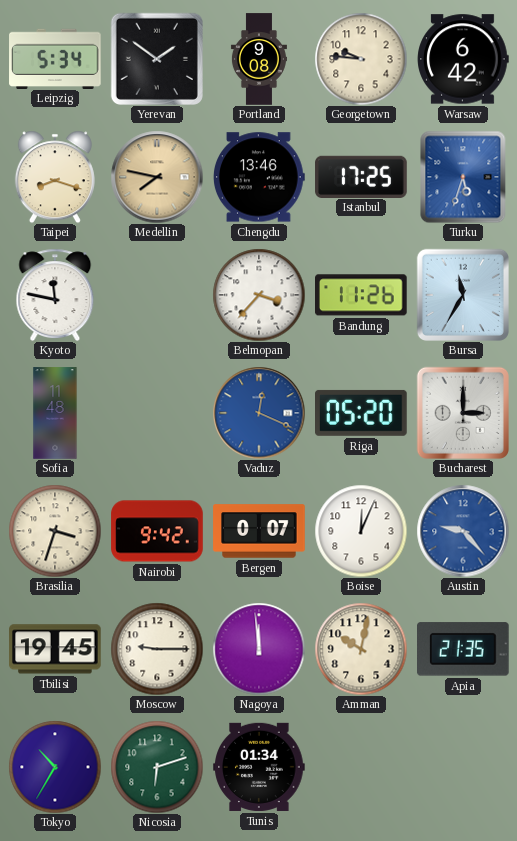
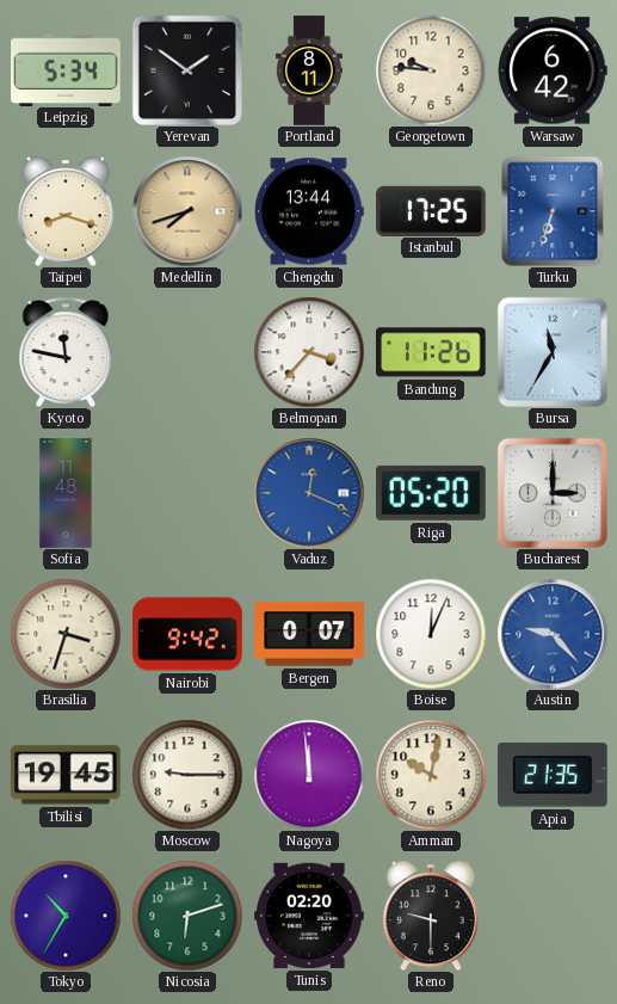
Portland: 9:08 -> 8:11 (309, 70)
Medellin: 7:47 -> 7:42 (187, 211)
Chengdu: 13:46 -> 13:44 (310, 211)
Turku: 5:33 -> 6:33 (553, 211)
Tunis: 01:34 -> 02:20 (309, 916)
Reno: none -> 9:30 (431, 916)
